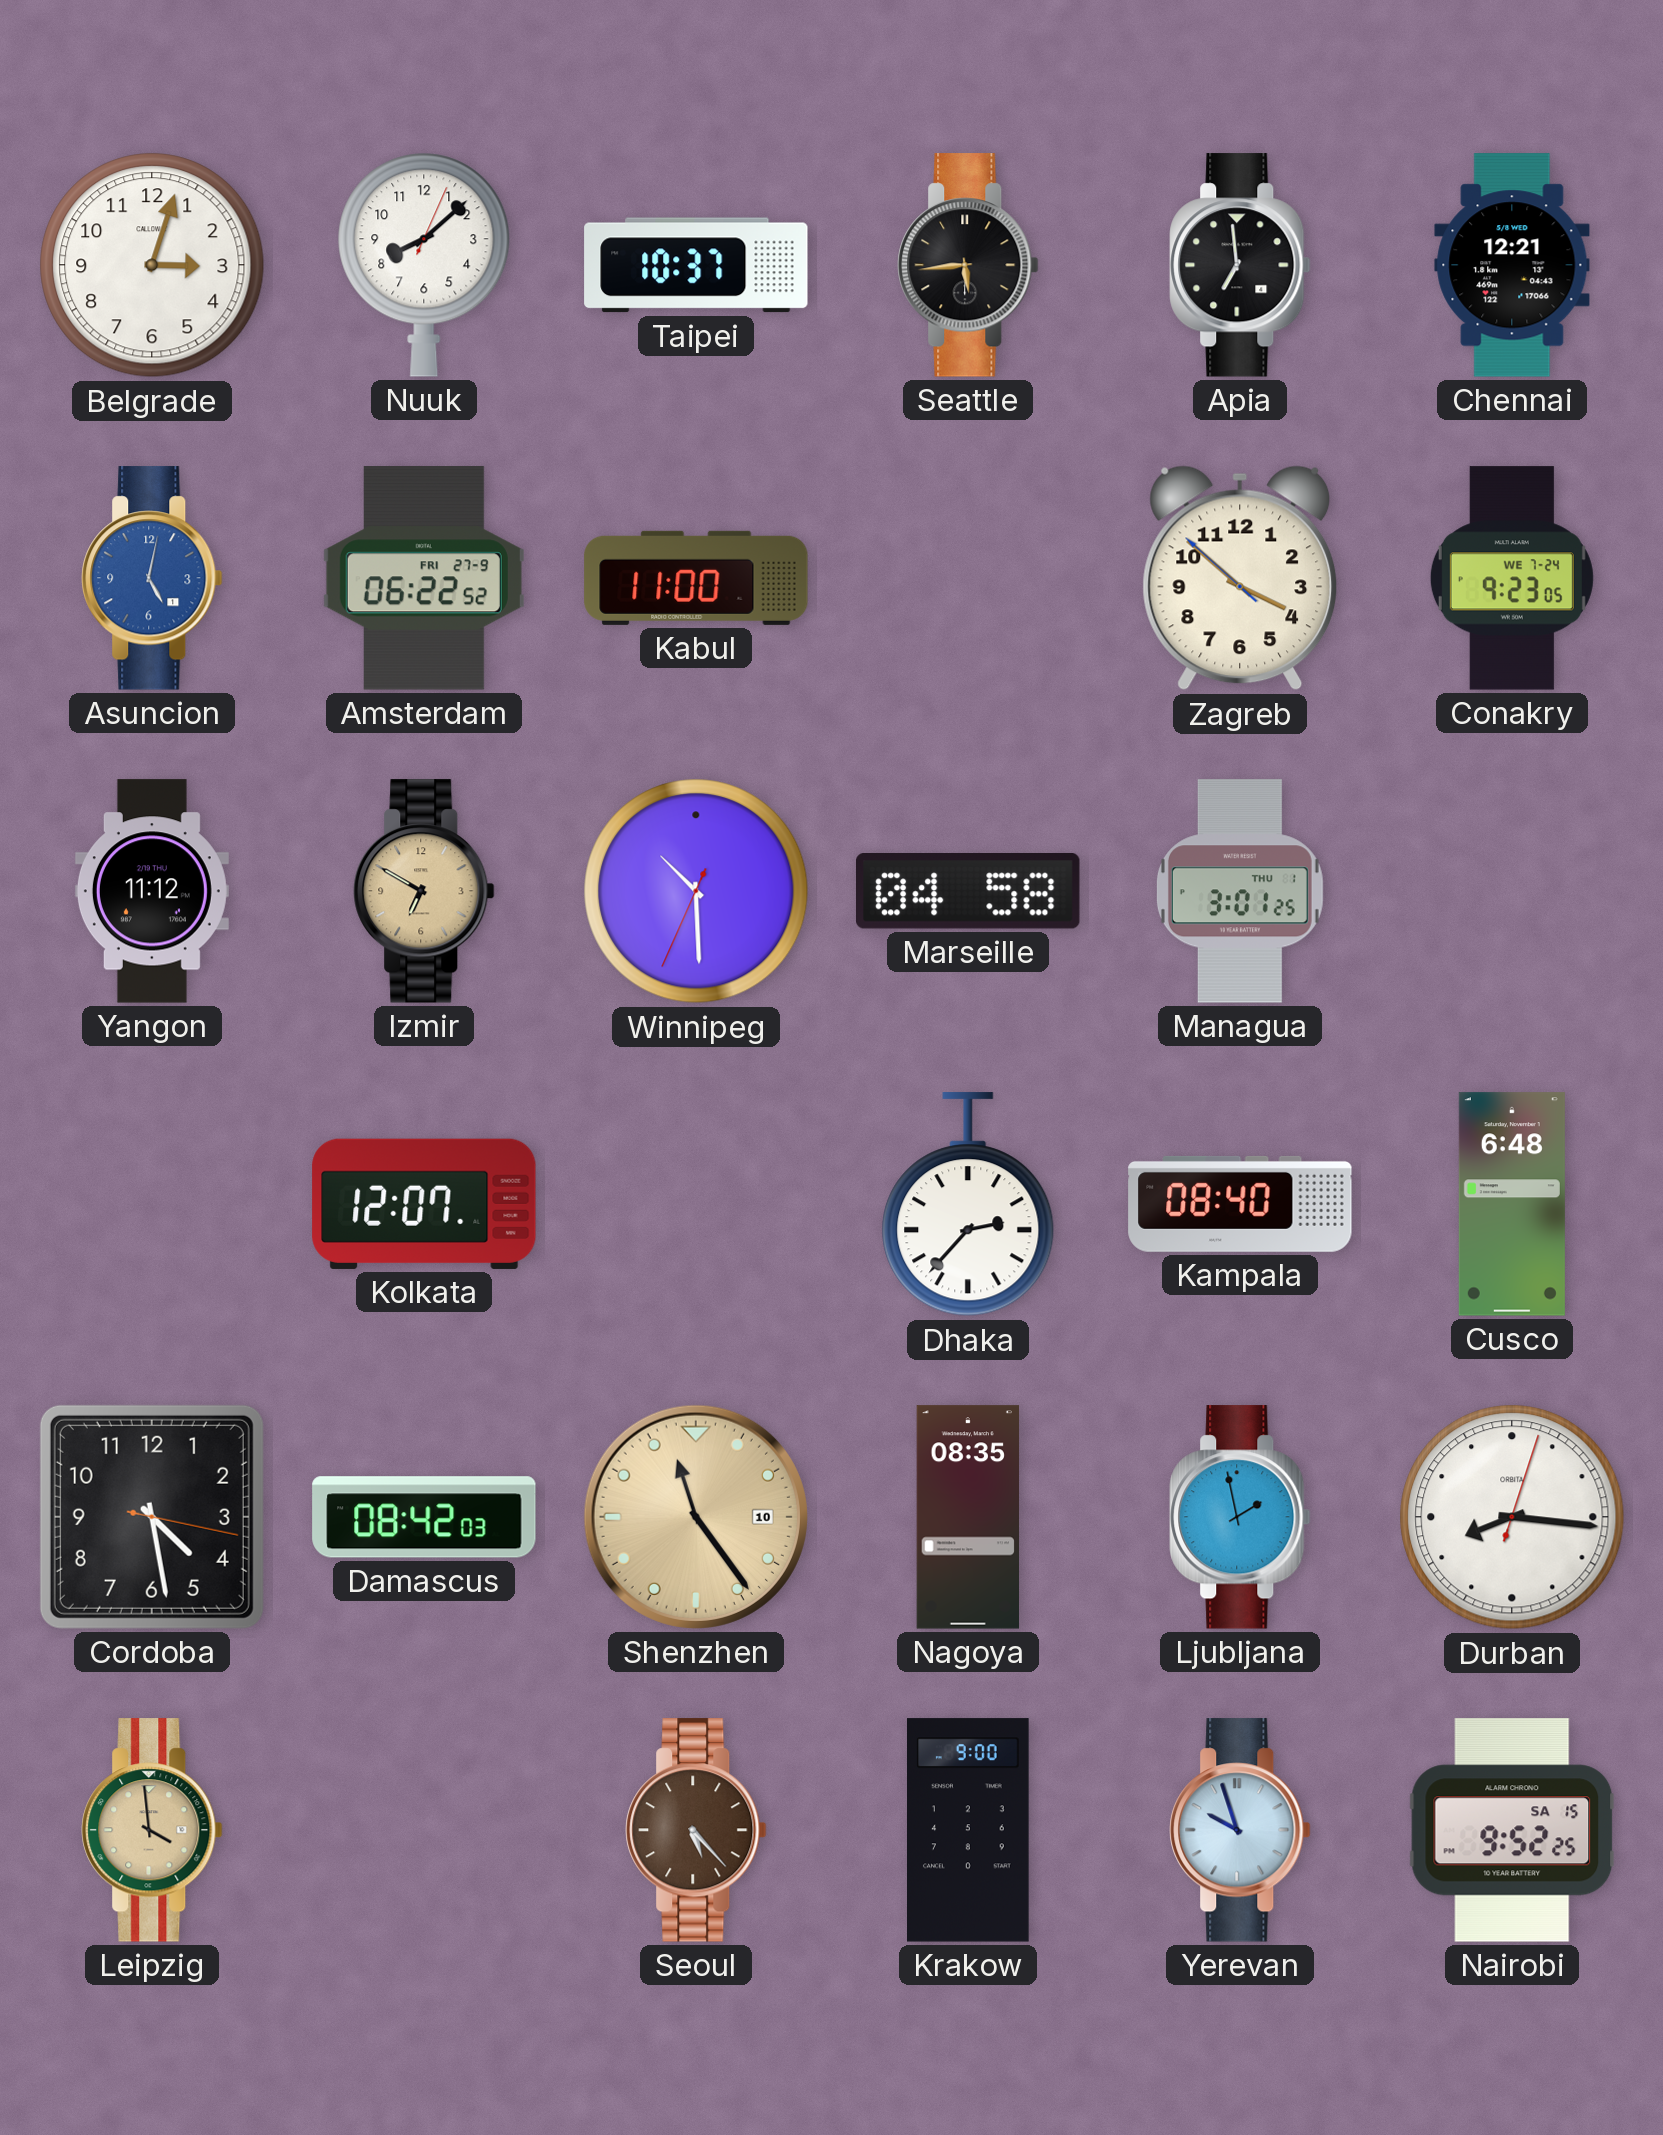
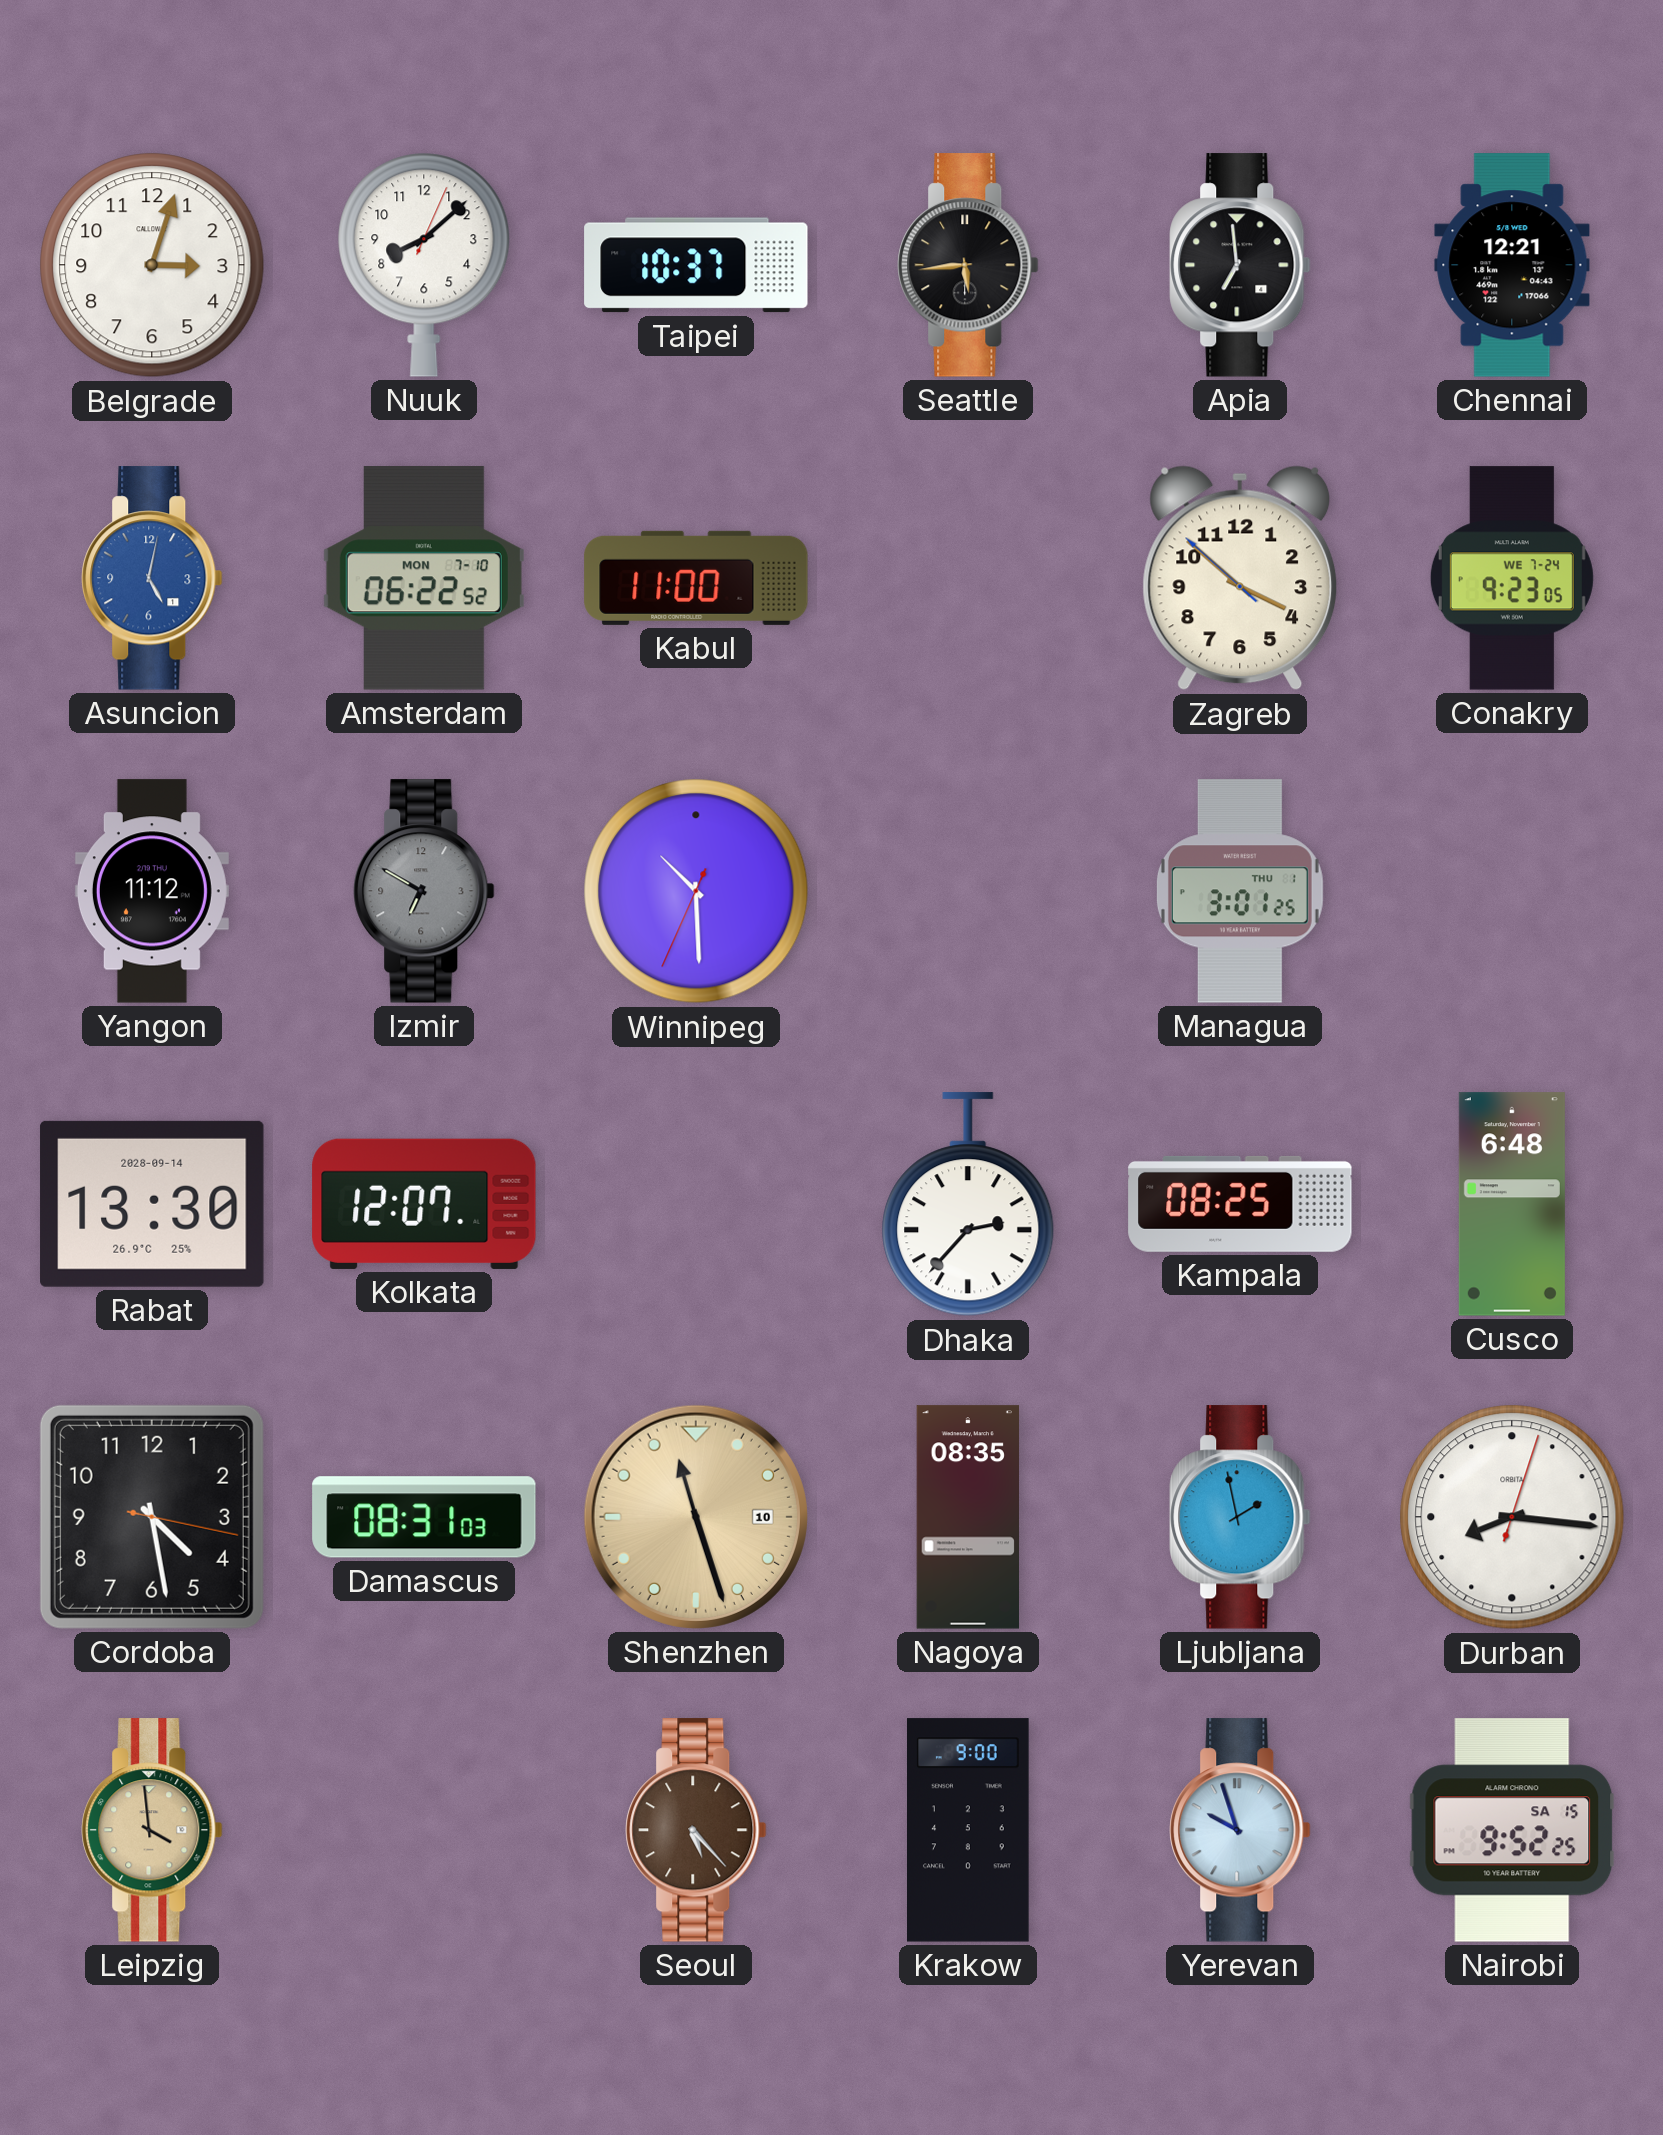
Amsterdam date: FRI 27-9 -> MON 7-10 (424, 578)
Izmir dial: champagne -> grey (424, 891)
Marseille: 04:58 -> none (969, 892)
Rabat: none -> 13:30 (152, 1204)
Kampala: 08:40 -> 08:25 (1240, 1204)
Damascus: 08:42 -> 08:31 (424, 1517)
Shenzhen: 11:24 -> 11:27 (696, 1517)
